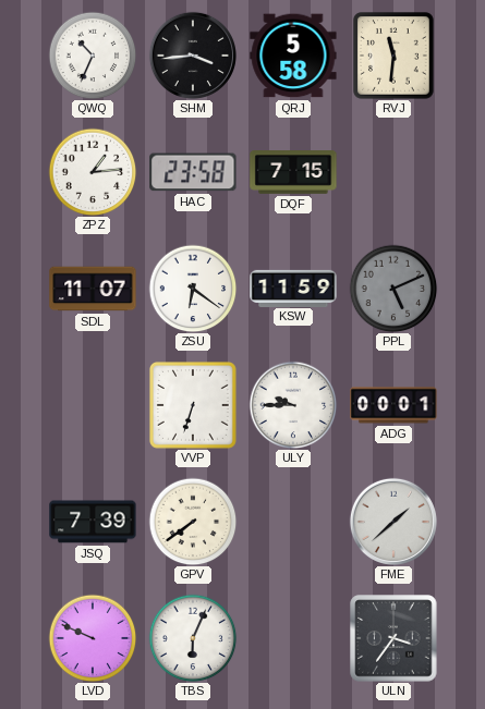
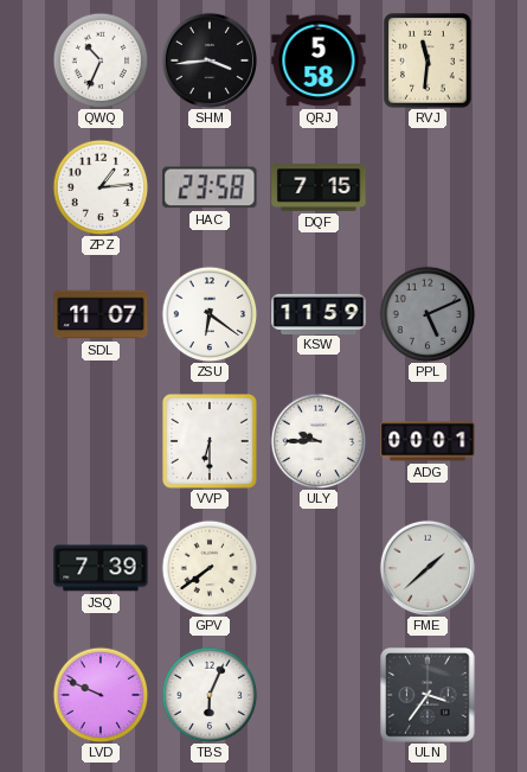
VVP: 6:33 -> 6:30 (210, 441)
